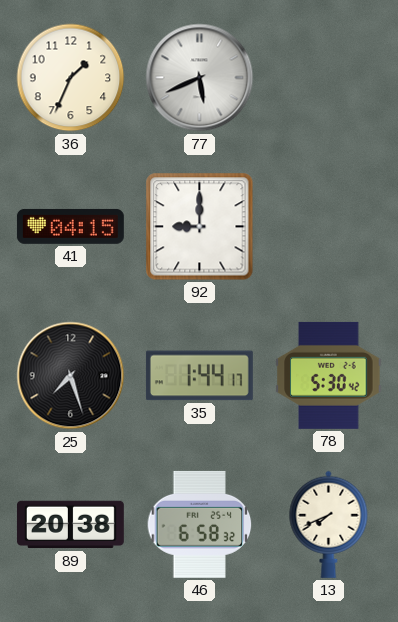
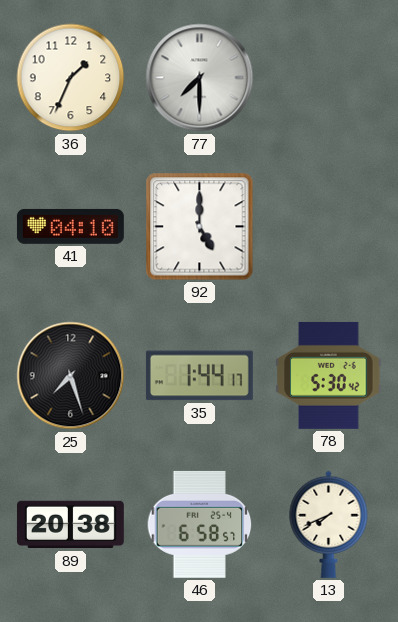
77: 5:41 -> 7:30 (200, 78)
41: 04:15 -> 04:10 (70, 226)
92: 9:00 -> 5:00 (200, 227)
46: 6:58:32 -> 6:58:57 (200, 524)
